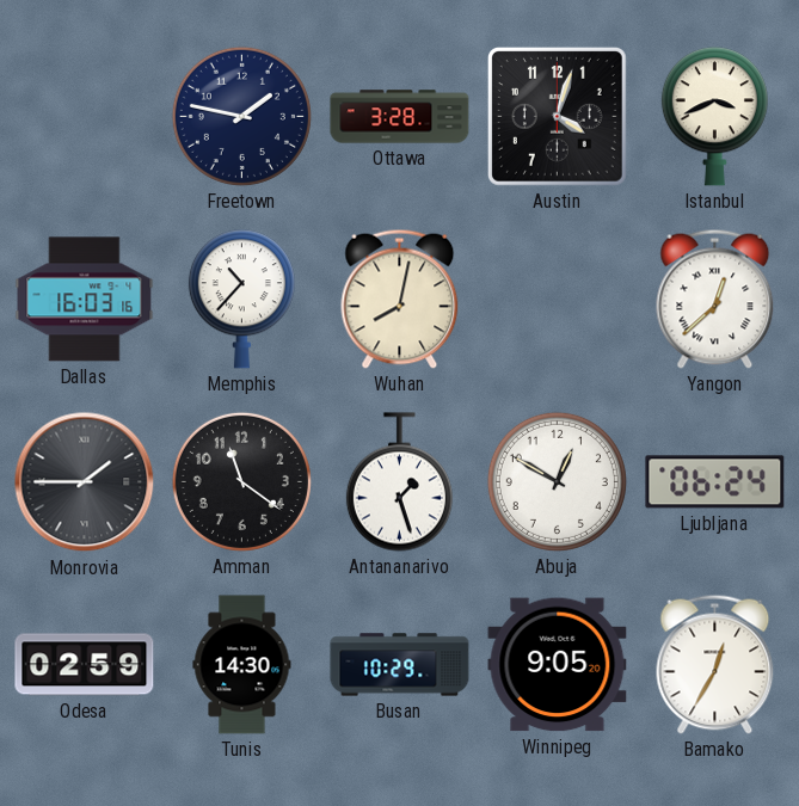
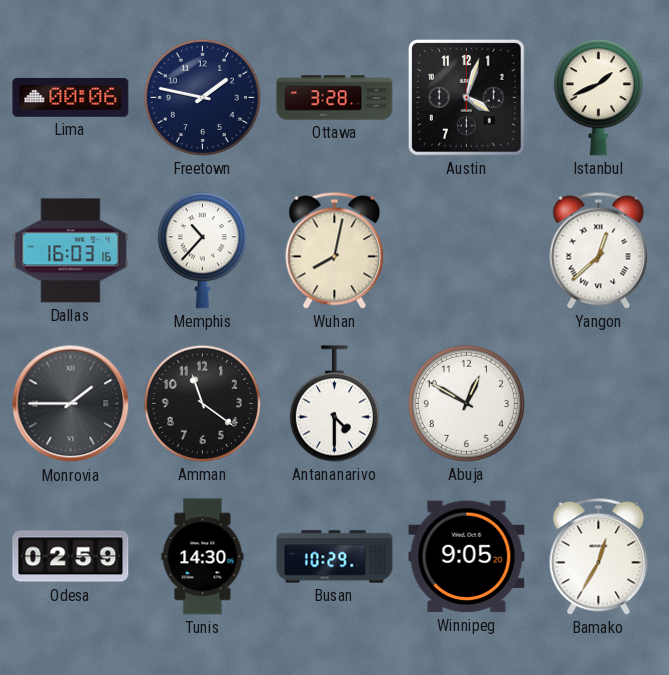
Lima: none -> 00:06 (71, 97)
Istanbul: 3:41 -> 1:41 (598, 98)
Antananarivo: 1:27 -> 4:30 (334, 404)
Ljubljana: 06:24 -> none (715, 482)
